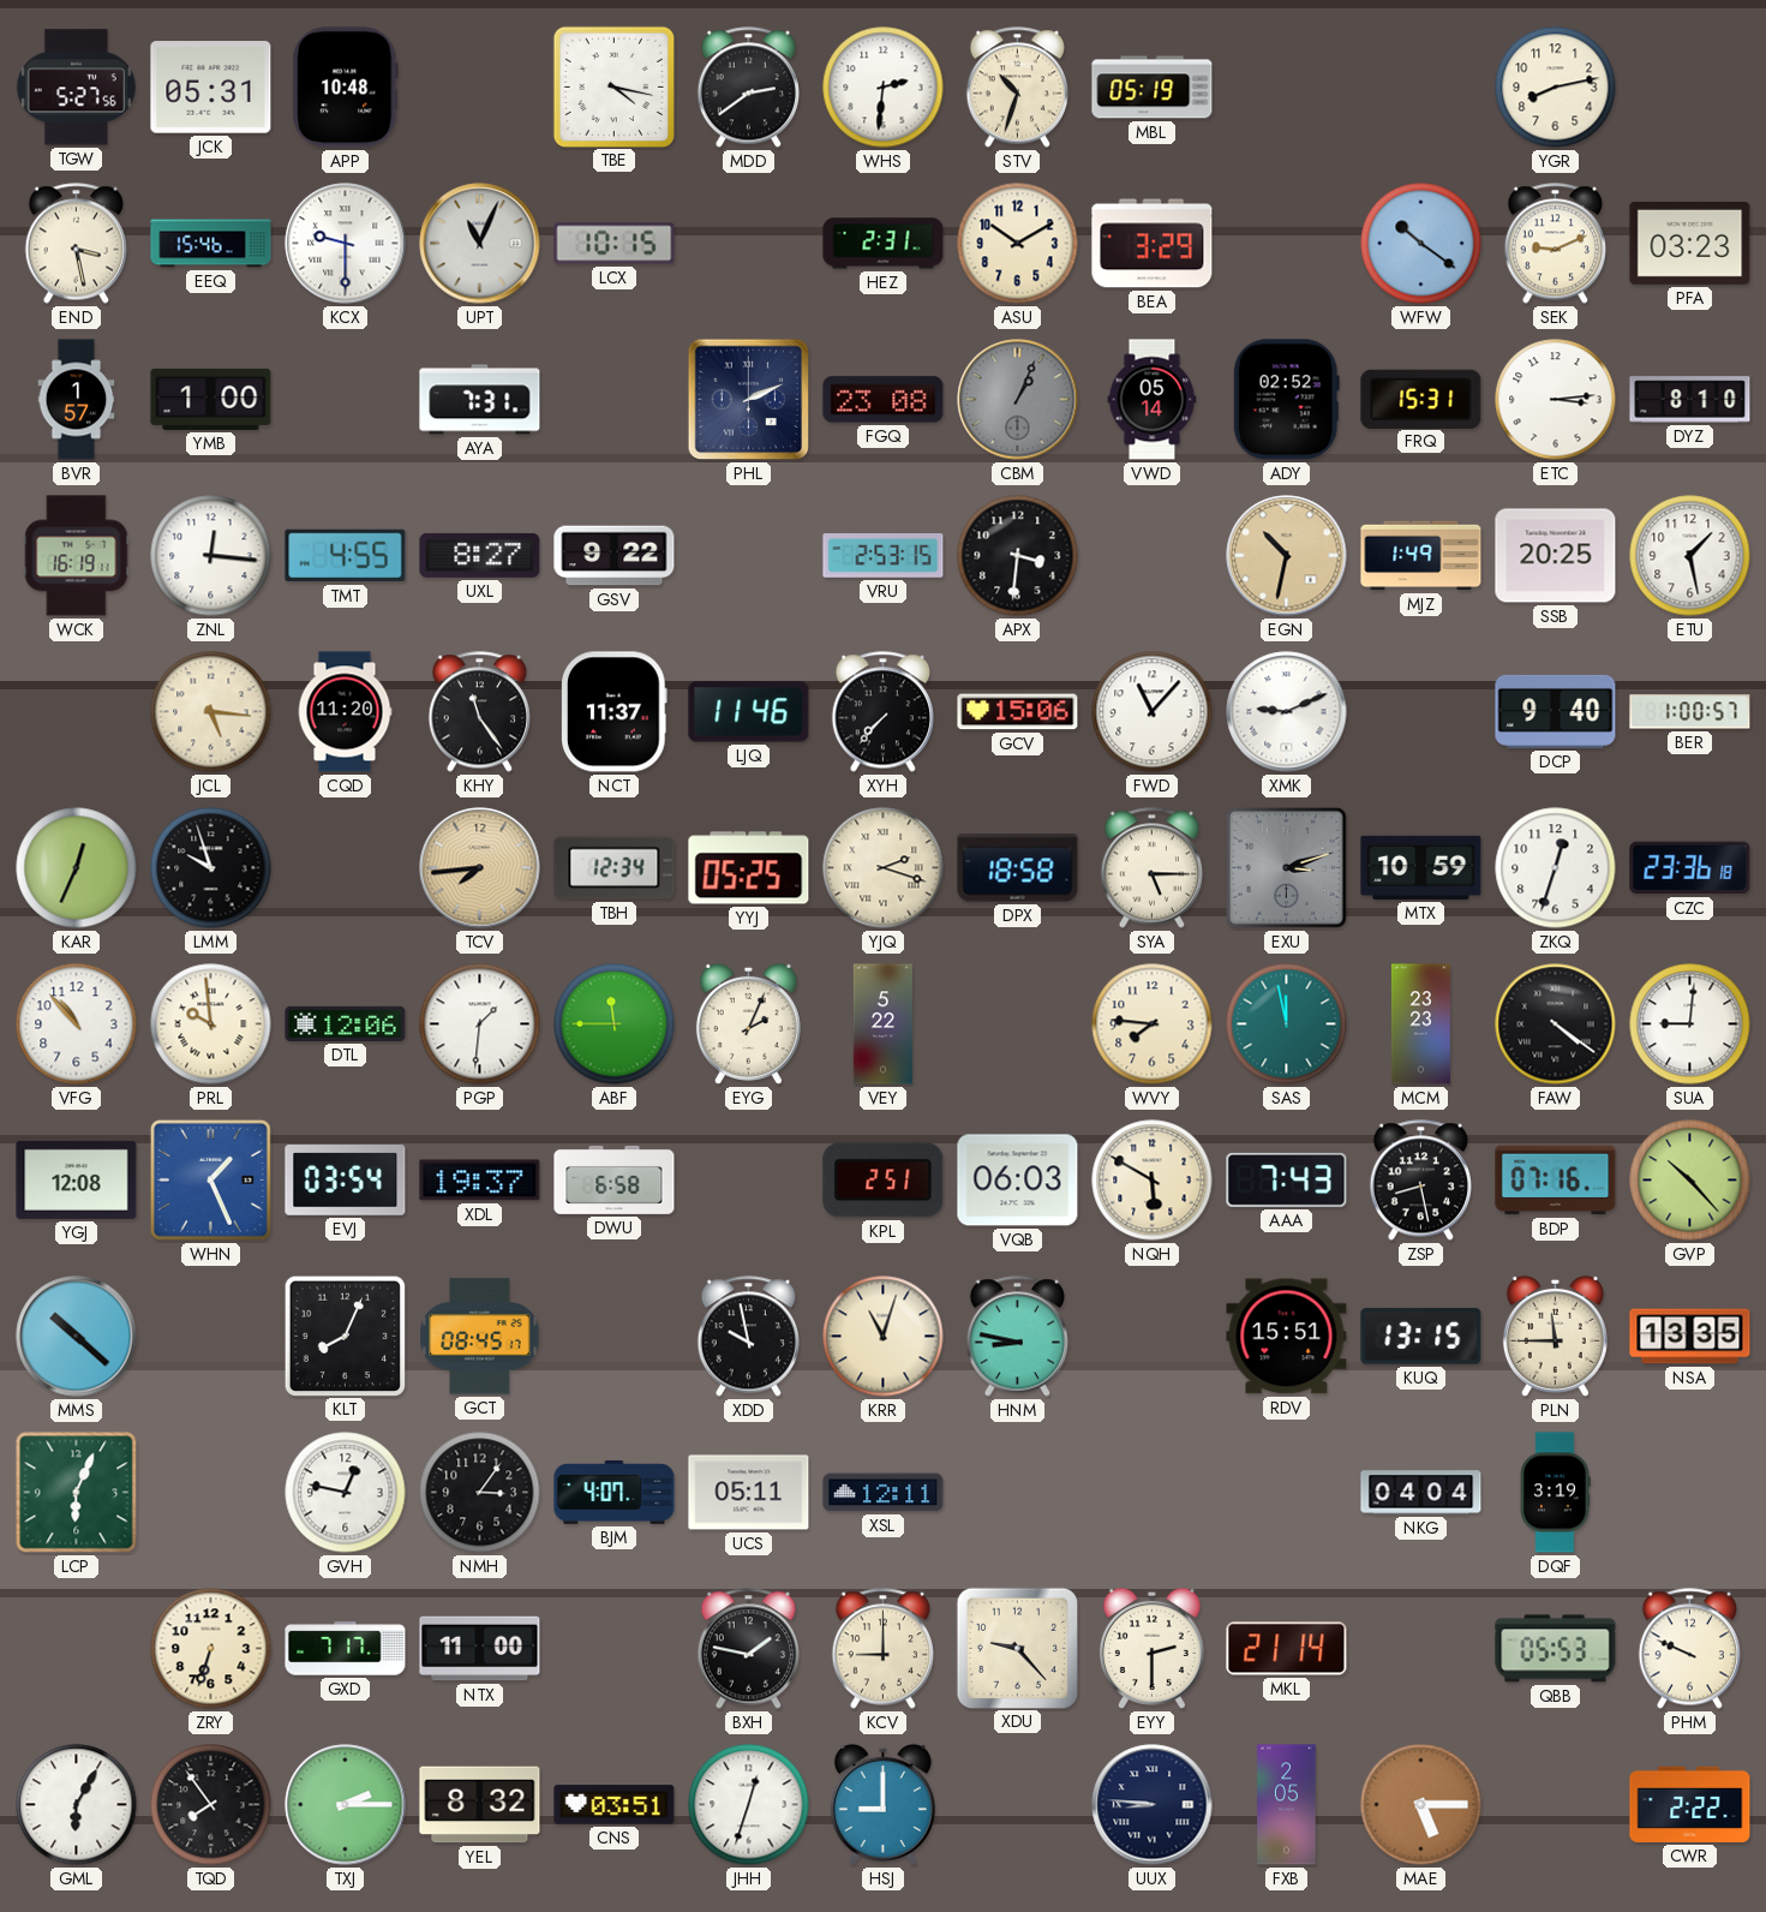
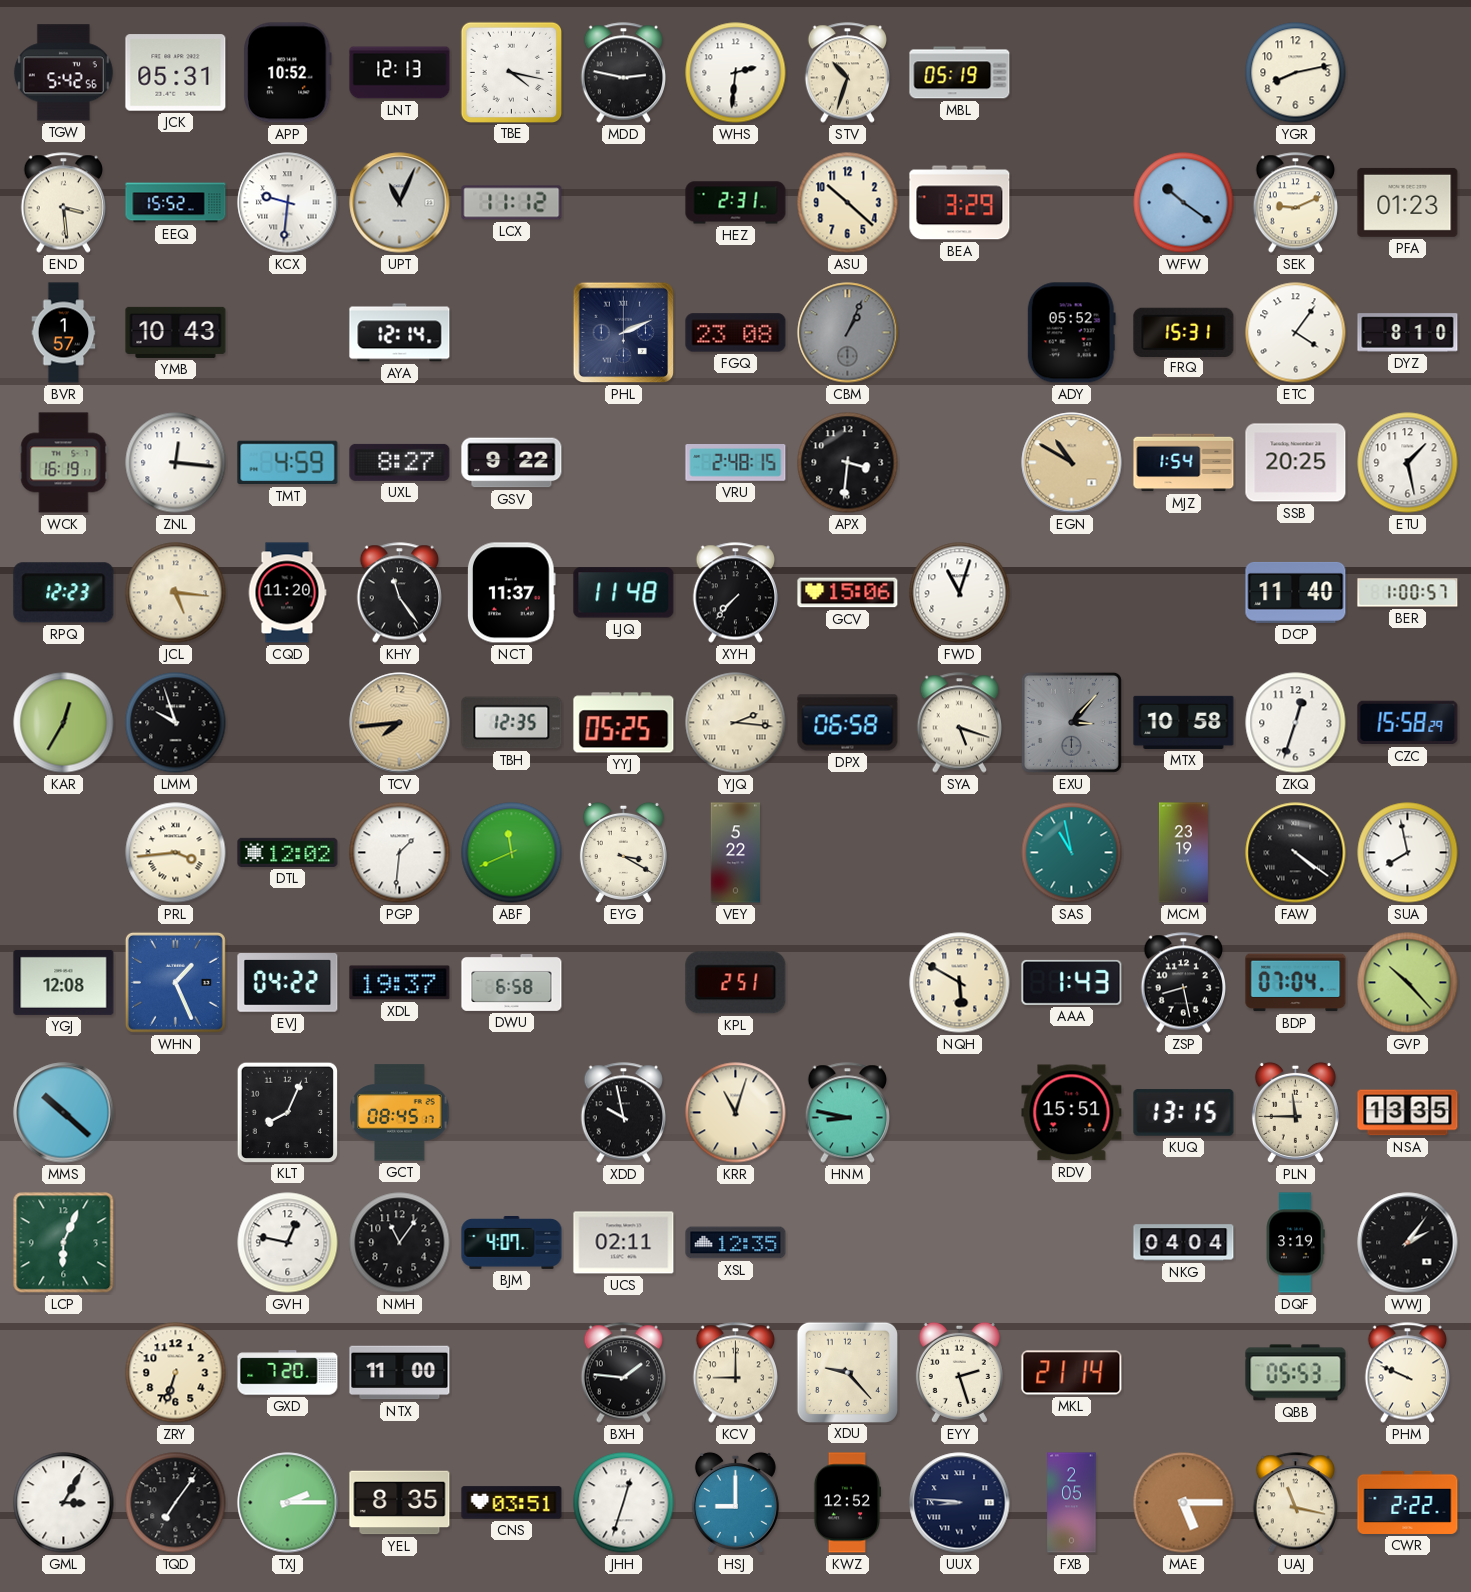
TGW: 5:27 -> 5:42 (63, 73)
APP: 10:48 -> 10:52 (288, 73)
LNT: none -> 12:13 (400, 73)
MDD: 2:39 -> 2:47 (623, 73)
END: 3:28 -> 3:29 (63, 203)
EEQ: 15:46 -> 15:52 (176, 203)
KCX: 9:30 -> 9:31 (288, 203)
LCX: 10:15 -> 11:12 (512, 203)
ASU: 10:10 -> 10:22 (848, 203)
PFA: 03:23 -> 01:23 (1408, 202)
YMB: 1:00 -> 10:43 (176, 332)
AYA: 7:31 -> 12:14 (400, 333)
VWD: 05:14 -> none (1153, 400)
ADY: 02:52 -> 05:52 (1071, 333)
ETC: 3:14 -> 4:06 (1296, 333)
TMT: 4:55 -> 4:59 (288, 463)
VRU: 2:53 -> 2:48 (736, 463)
EGN: 10:32 -> 10:50 (1072, 463)
MJZ: 1:49 -> 1:54 (1184, 463)
RPQ: none -> 12:23 (64, 593)
LJQ: 11:46 -> 11:48 (624, 593)
FWD: 11:07 -> 11:03 (960, 593)
XMK: 9:11 -> none (1287, 712)
DCP: 9:40 -> 11:40 (1296, 592)
KAR: 12:34 -> 12:35 (64, 723)
TBH: 12:34 -> 12:35 (512, 723)
YJQ: 2:18 -> 2:16 (736, 723)
DPX: 18:58 -> 06:58 (848, 723)
SYA: 5:15 -> 5:18 (959, 723)
EXU: 3:12 -> 3:07 (1071, 722)
MTX: 10:59 -> 10:58 (1184, 722)
CZC: 23:36 -> 15:58 (1408, 723)
VFG: 10:53 -> none (77, 1024)
PRL: 9:59 -> 3:44 (176, 853)
DTL: 12:06 -> 12:02 (288, 852)
ABF: 11:45 -> 11:41 (512, 853)
EYG: 2:04 -> 3:20 (623, 852)
WVY: 7:46 -> none (1153, 1024)
SAS: 11:58 -> 10:58 (1072, 853)
MCM: 23:23 -> 23:19 (1183, 853)
SUA: 9:01 -> 7:58 (1408, 853)
EVJ: 03:54 -> 04:22 (288, 983)
VQB: 06:03 -> none (1018, 1181)
AAA: 7:43 -> 1:43 (1072, 982)
BDP: 07:16 -> 07:04 (1296, 983)
NMH: 3:06 -> 11:06 (400, 1243)
UCS: 05:11 -> 02:11 (624, 1243)
XSL: 12:11 -> 12:35 (736, 1243)
WWJ: none -> 2:06 (1408, 1243)
GXD: 7:17 -> 7:20 (288, 1373)
BXH: 1:47 -> 1:46 (623, 1373)
EYY: 2:30 -> 2:27 (959, 1372)
GML: 6:05 -> 3:05 (64, 1503)
TQD: 7:54 -> 7:06 (176, 1503)
YEL: 8:32 -> 8:35 (400, 1503)
KWZ: none -> 12:52 (846, 1503)
UAJ: none -> 11:17 (1295, 1503)
